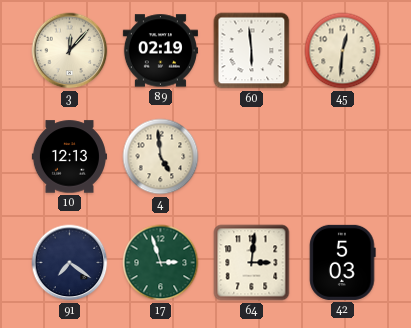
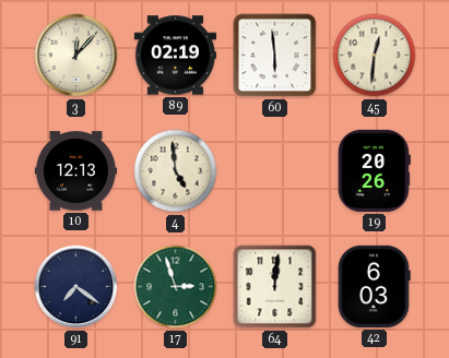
19: none -> 20:26 (374, 170)
64: 3:01 -> 12:01 (275, 287)
42: 5:03 -> 6:03 (375, 286)
